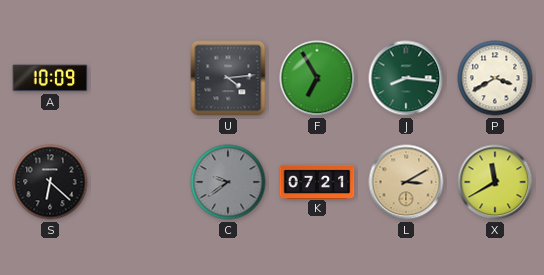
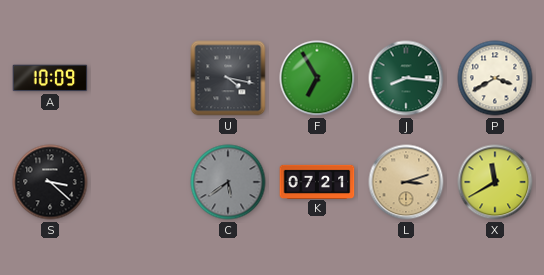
U: 4:14 -> 4:17 (228, 78)
S: 6:22 -> 3:22 (50, 182)
C: 9:39 -> 5:39 (228, 182)
L: 3:10 -> 3:12 (406, 182)
